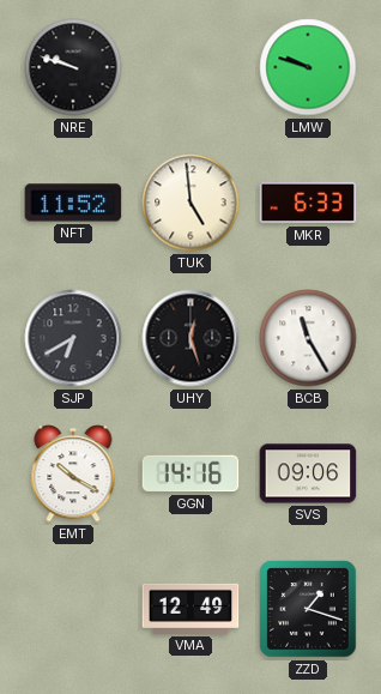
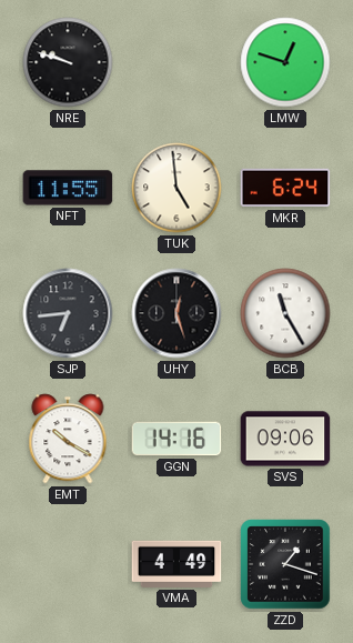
LMW: 9:48 -> 12:48 (285, 62)
NFT: 11:52 -> 11:55 (68, 188)
MKR: 6:33 -> 6:24 (285, 188)
SJP: 6:40 -> 6:44 (68, 313)
VMA: 12:49 -> 4:49 (176, 564)
